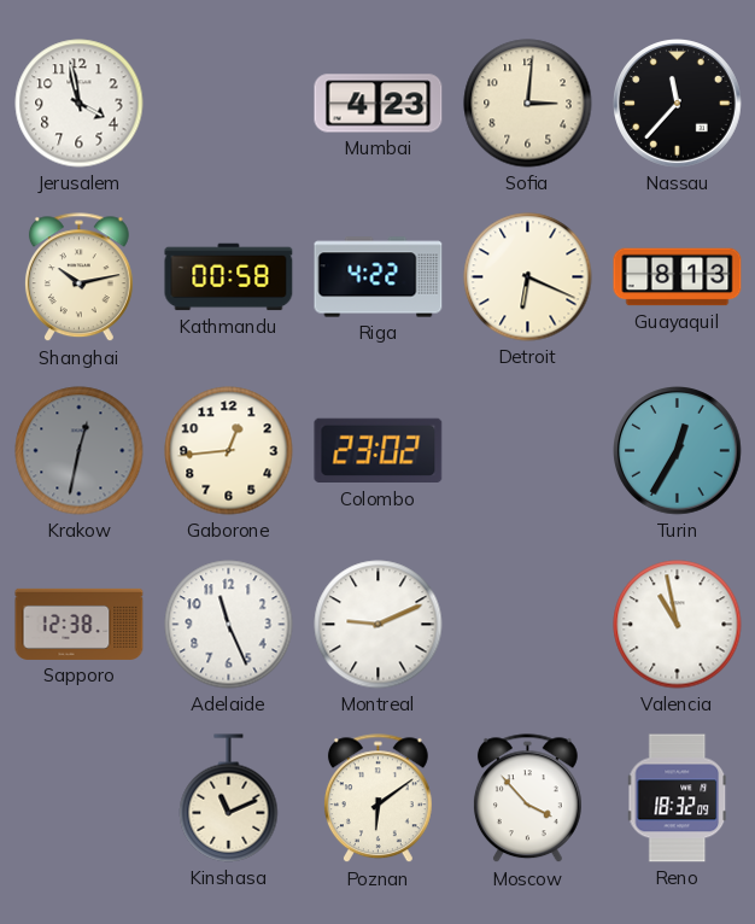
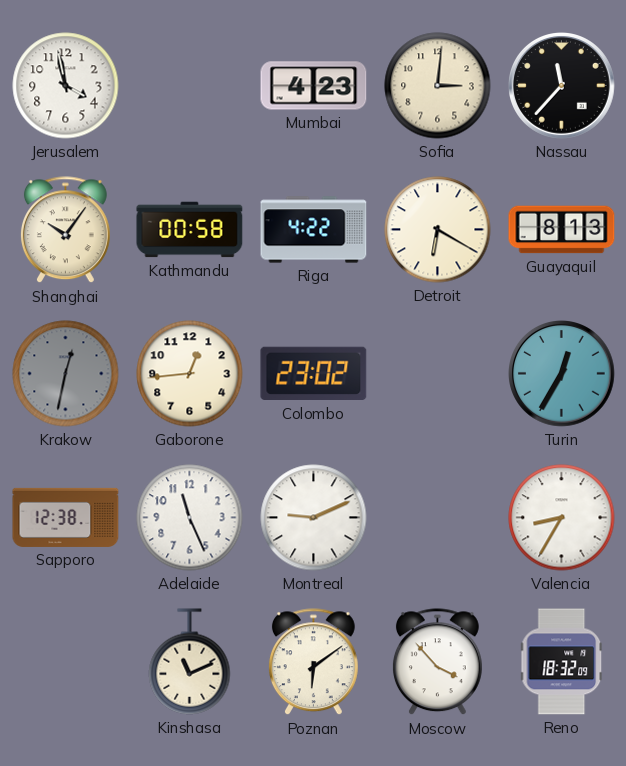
Shanghai: 10:13 -> 10:06 (65, 230)
Detroit: 6:19 -> 6:20 (438, 230)
Valencia: 10:58 -> 8:35 (562, 518)
